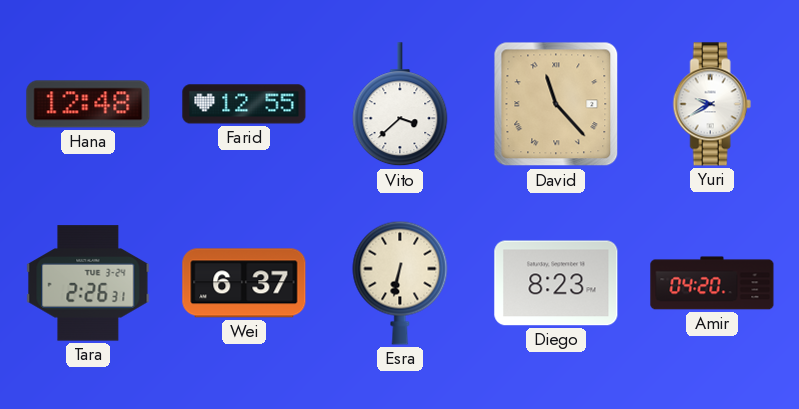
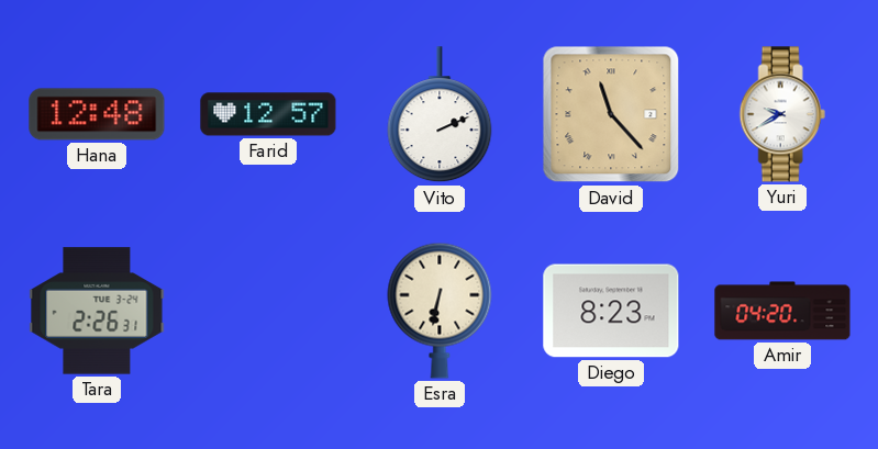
Farid: 12:55 -> 12:57 (268, 114)
Vito: 3:38 -> 2:11 (440, 115)
Wei: 6:37 -> none (244, 283)
